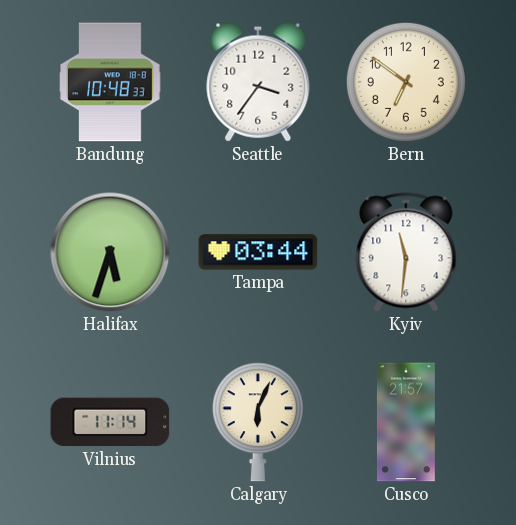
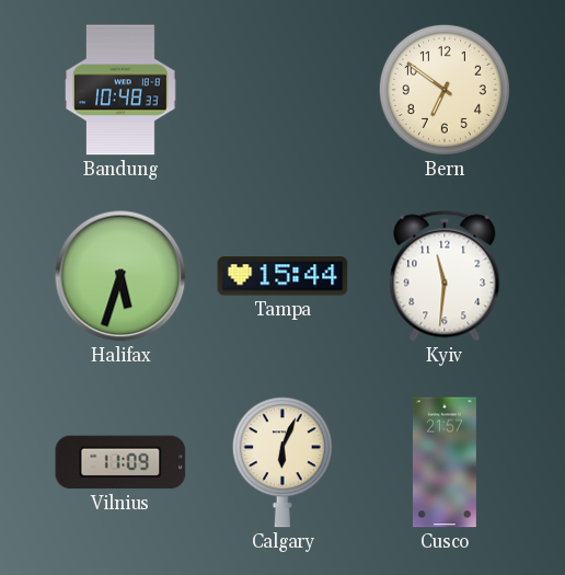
Seattle: 3:36 -> none (258, 82)
Tampa: 03:44 -> 15:44 (282, 276)
Vilnius: 11:14 -> 11:09 (120, 462)
